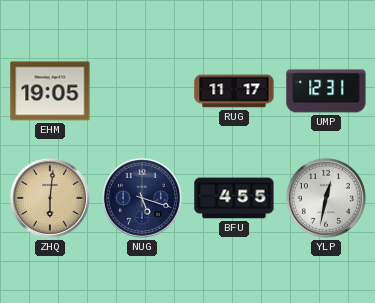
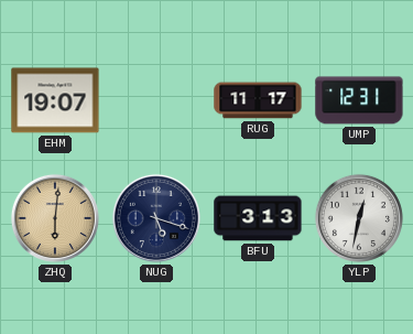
EHM: 19:05 -> 19:07 (55, 100)
BFU: 4:55 -> 3:13 (258, 218)
